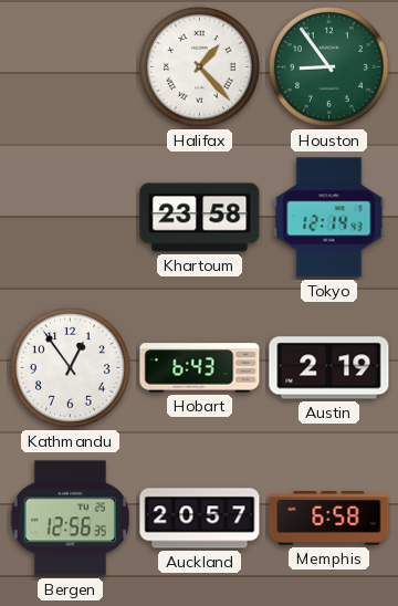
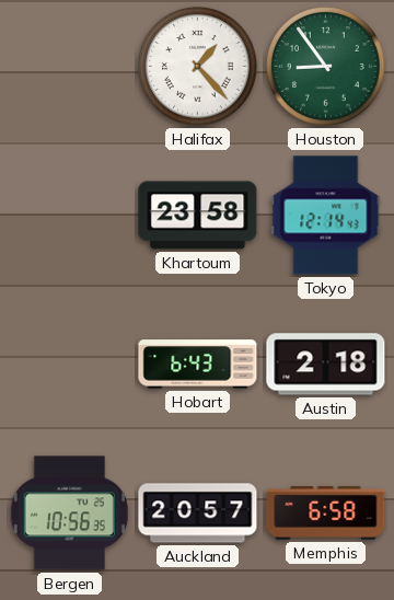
Kathmandu: 12:54 -> none (71, 368)
Austin: 2:19 -> 2:18 (326, 365)
Bergen: 12:56 -> 10:56 (69, 514)
